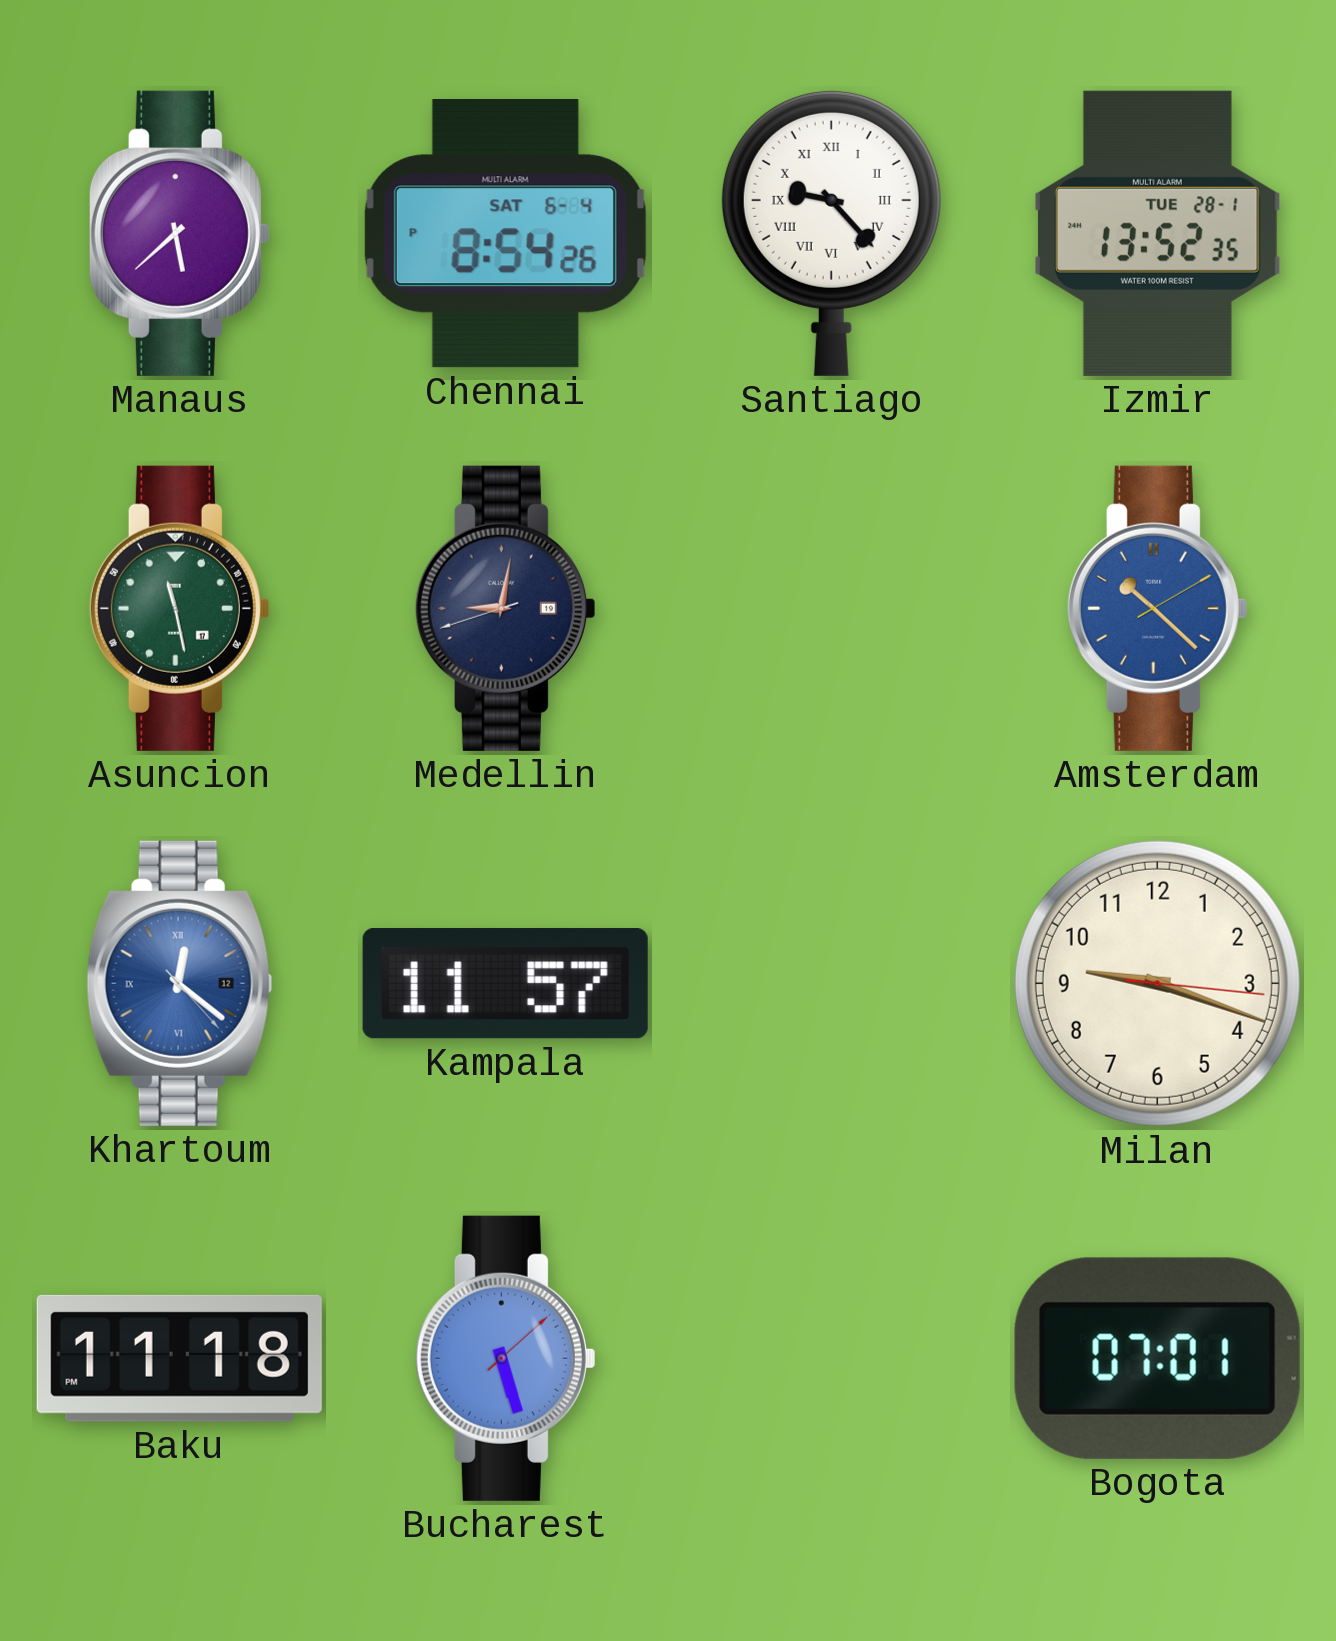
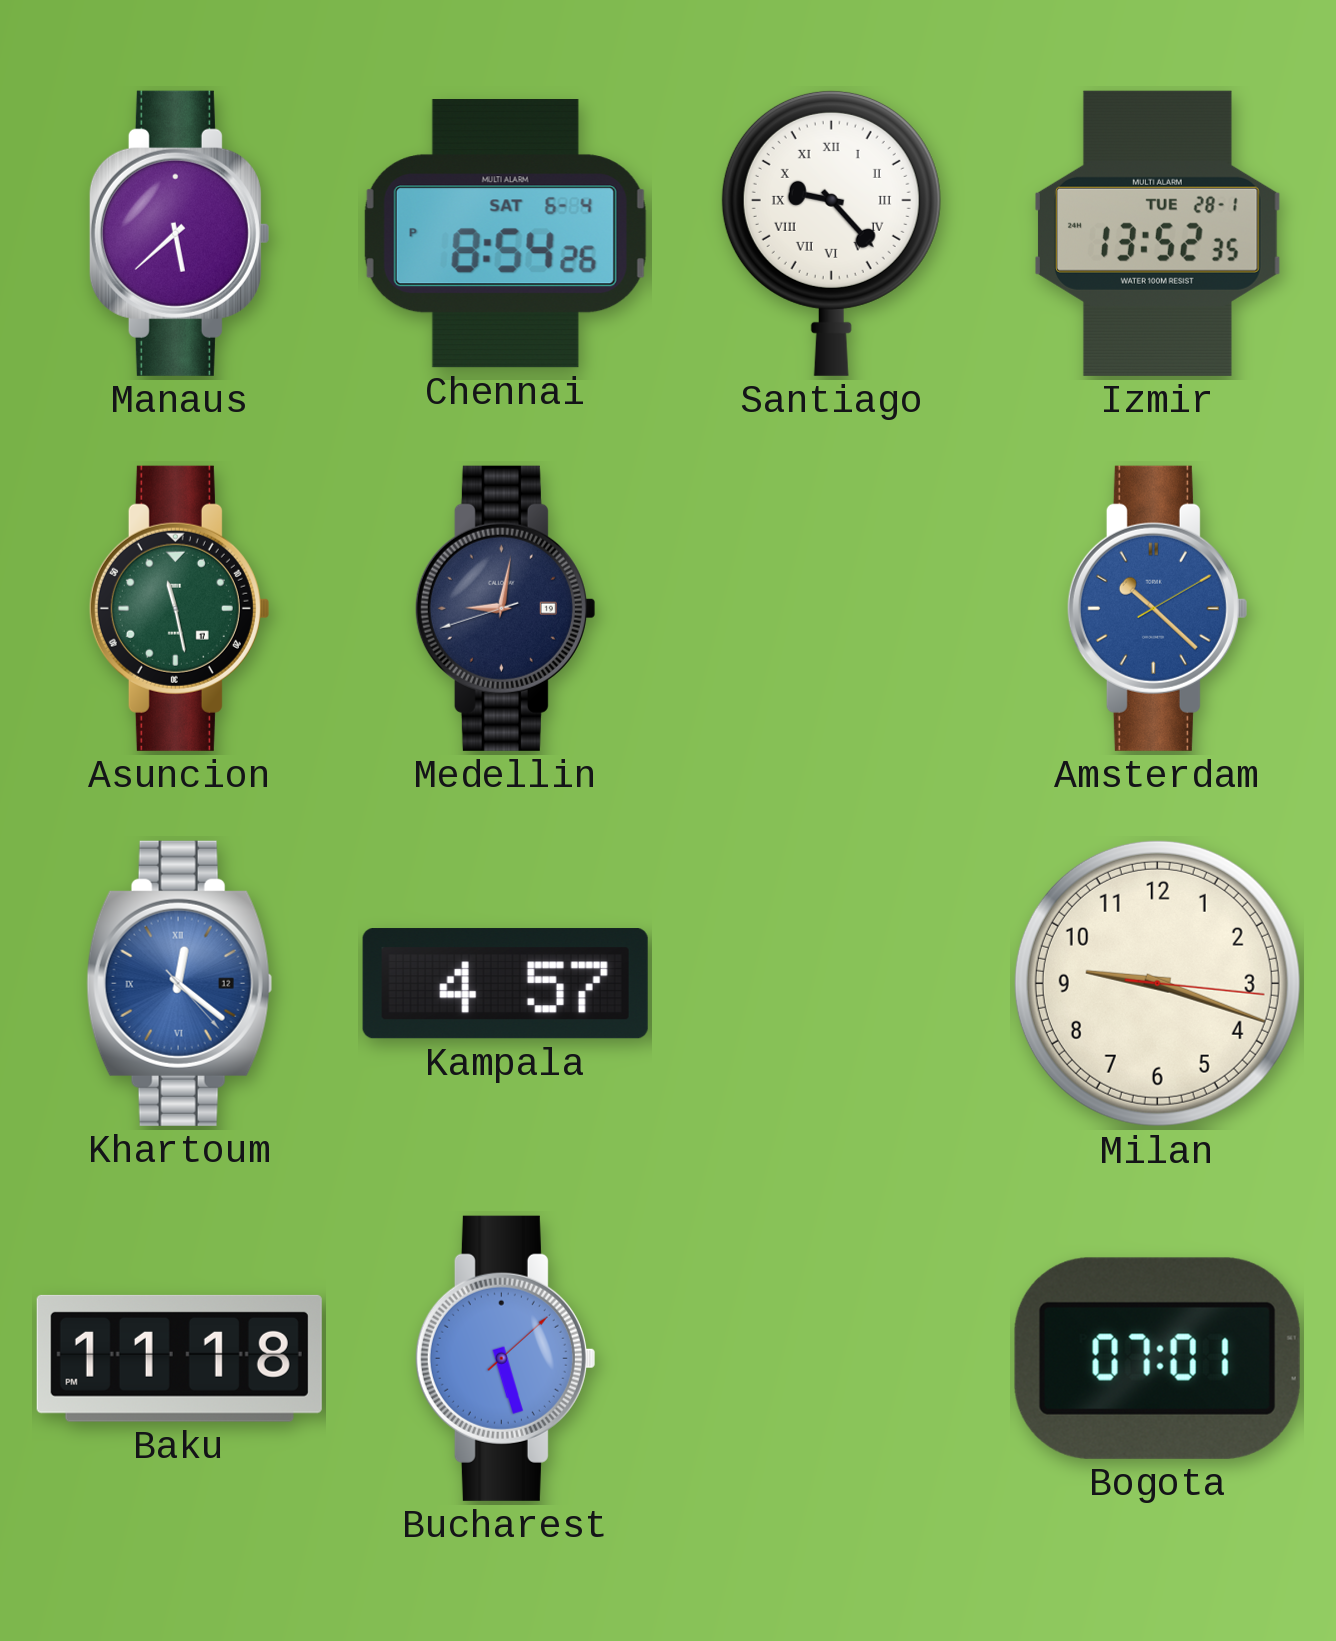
Kampala: 11:57 -> 4:57 (505, 984)
